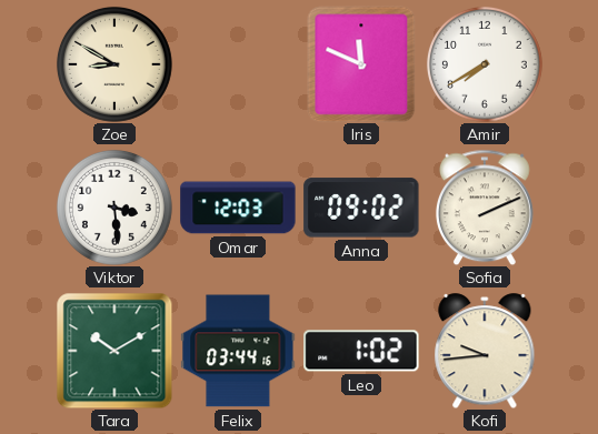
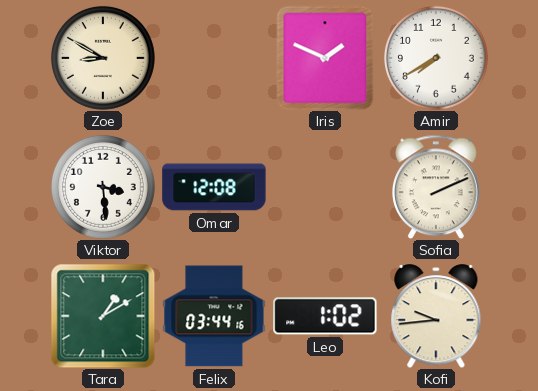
Iris: 11:49 -> 1:49 (325, 58)
Omar: 12:03 -> 12:08 (214, 187)
Anna: 09:02 -> none (361, 208)
Tara: 10:10 -> 1:10 (103, 316)
